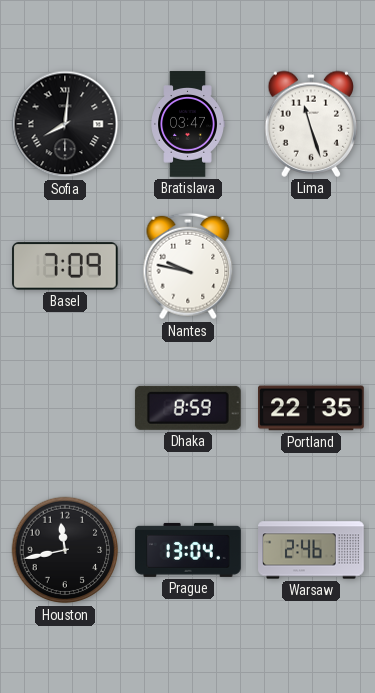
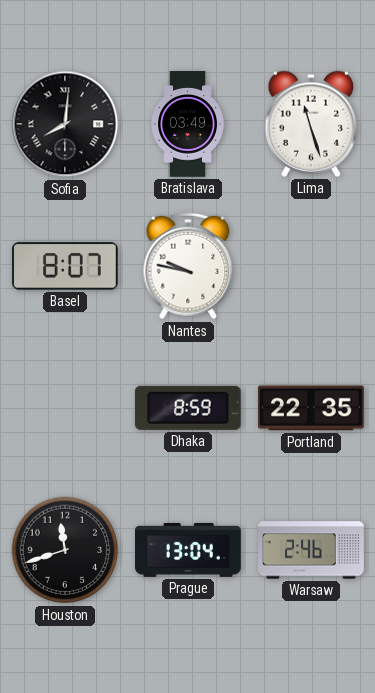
Bratislava: 03:47 -> 03:49 (188, 124)
Basel: 7:09 -> 8:07 (66, 266)
Houston: 11:43 -> 11:42 (65, 550)
